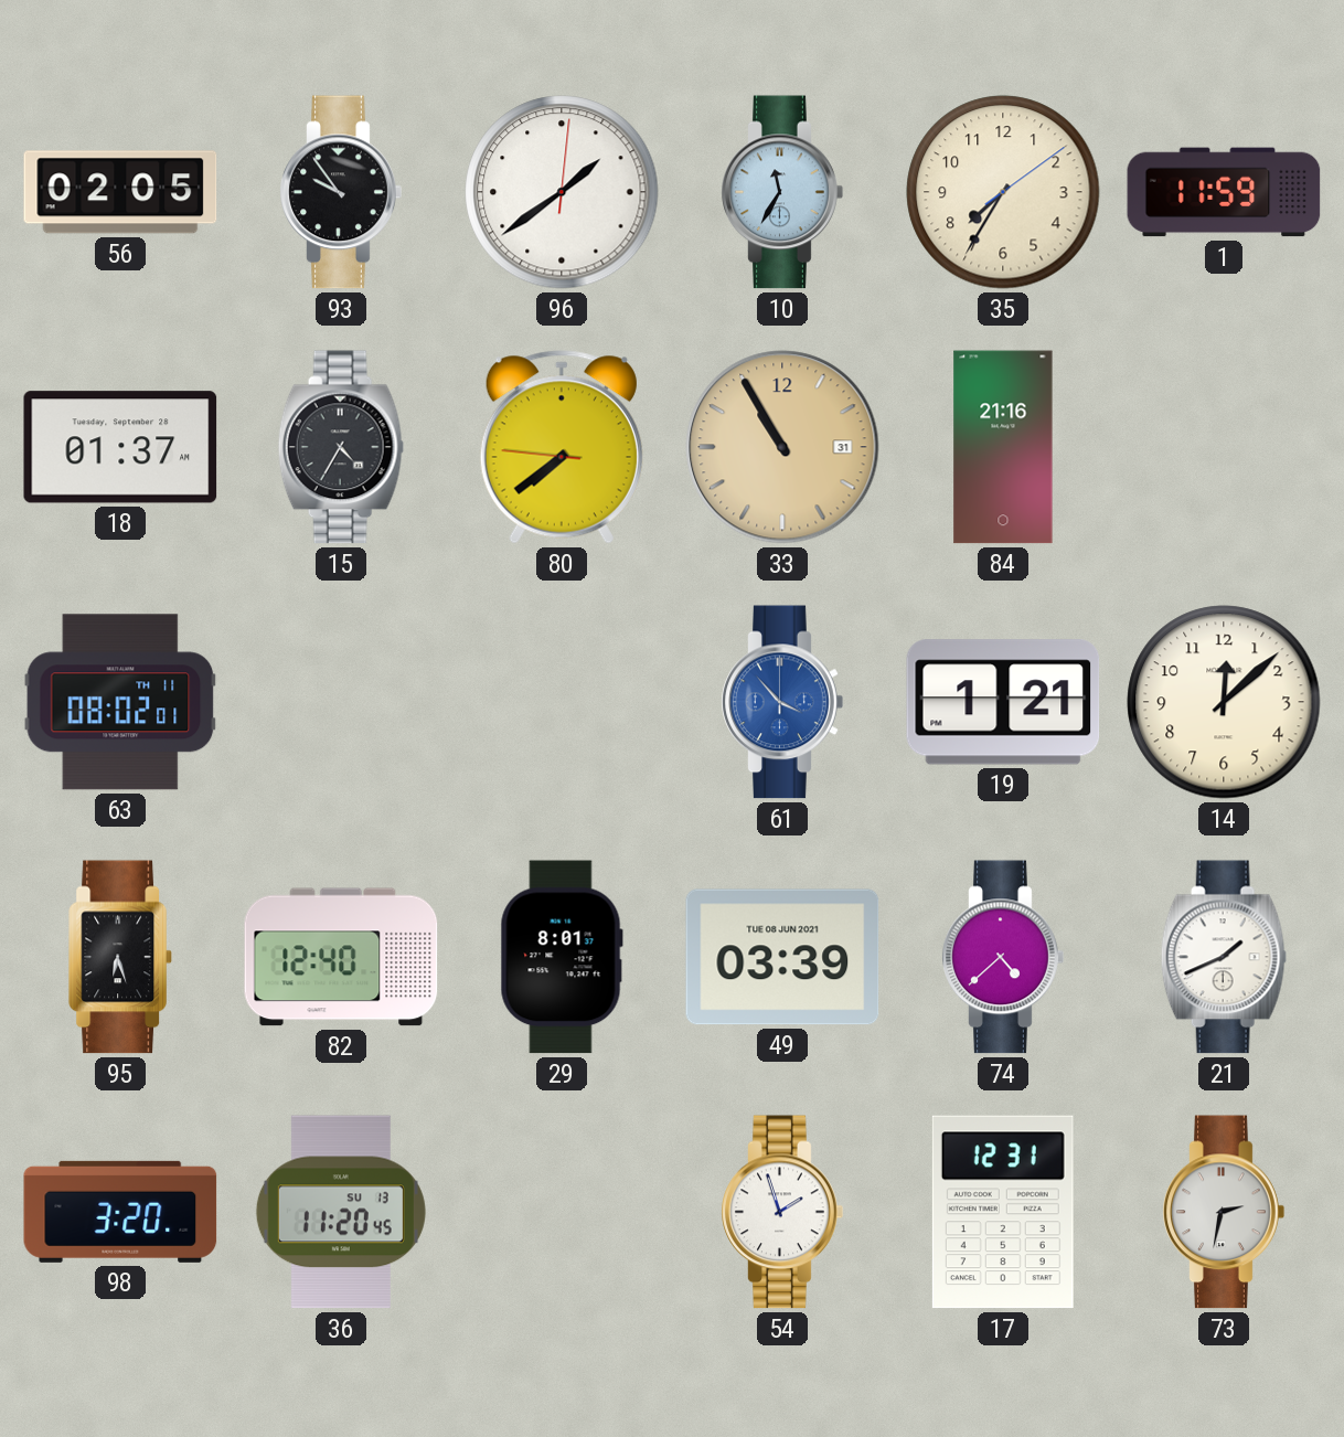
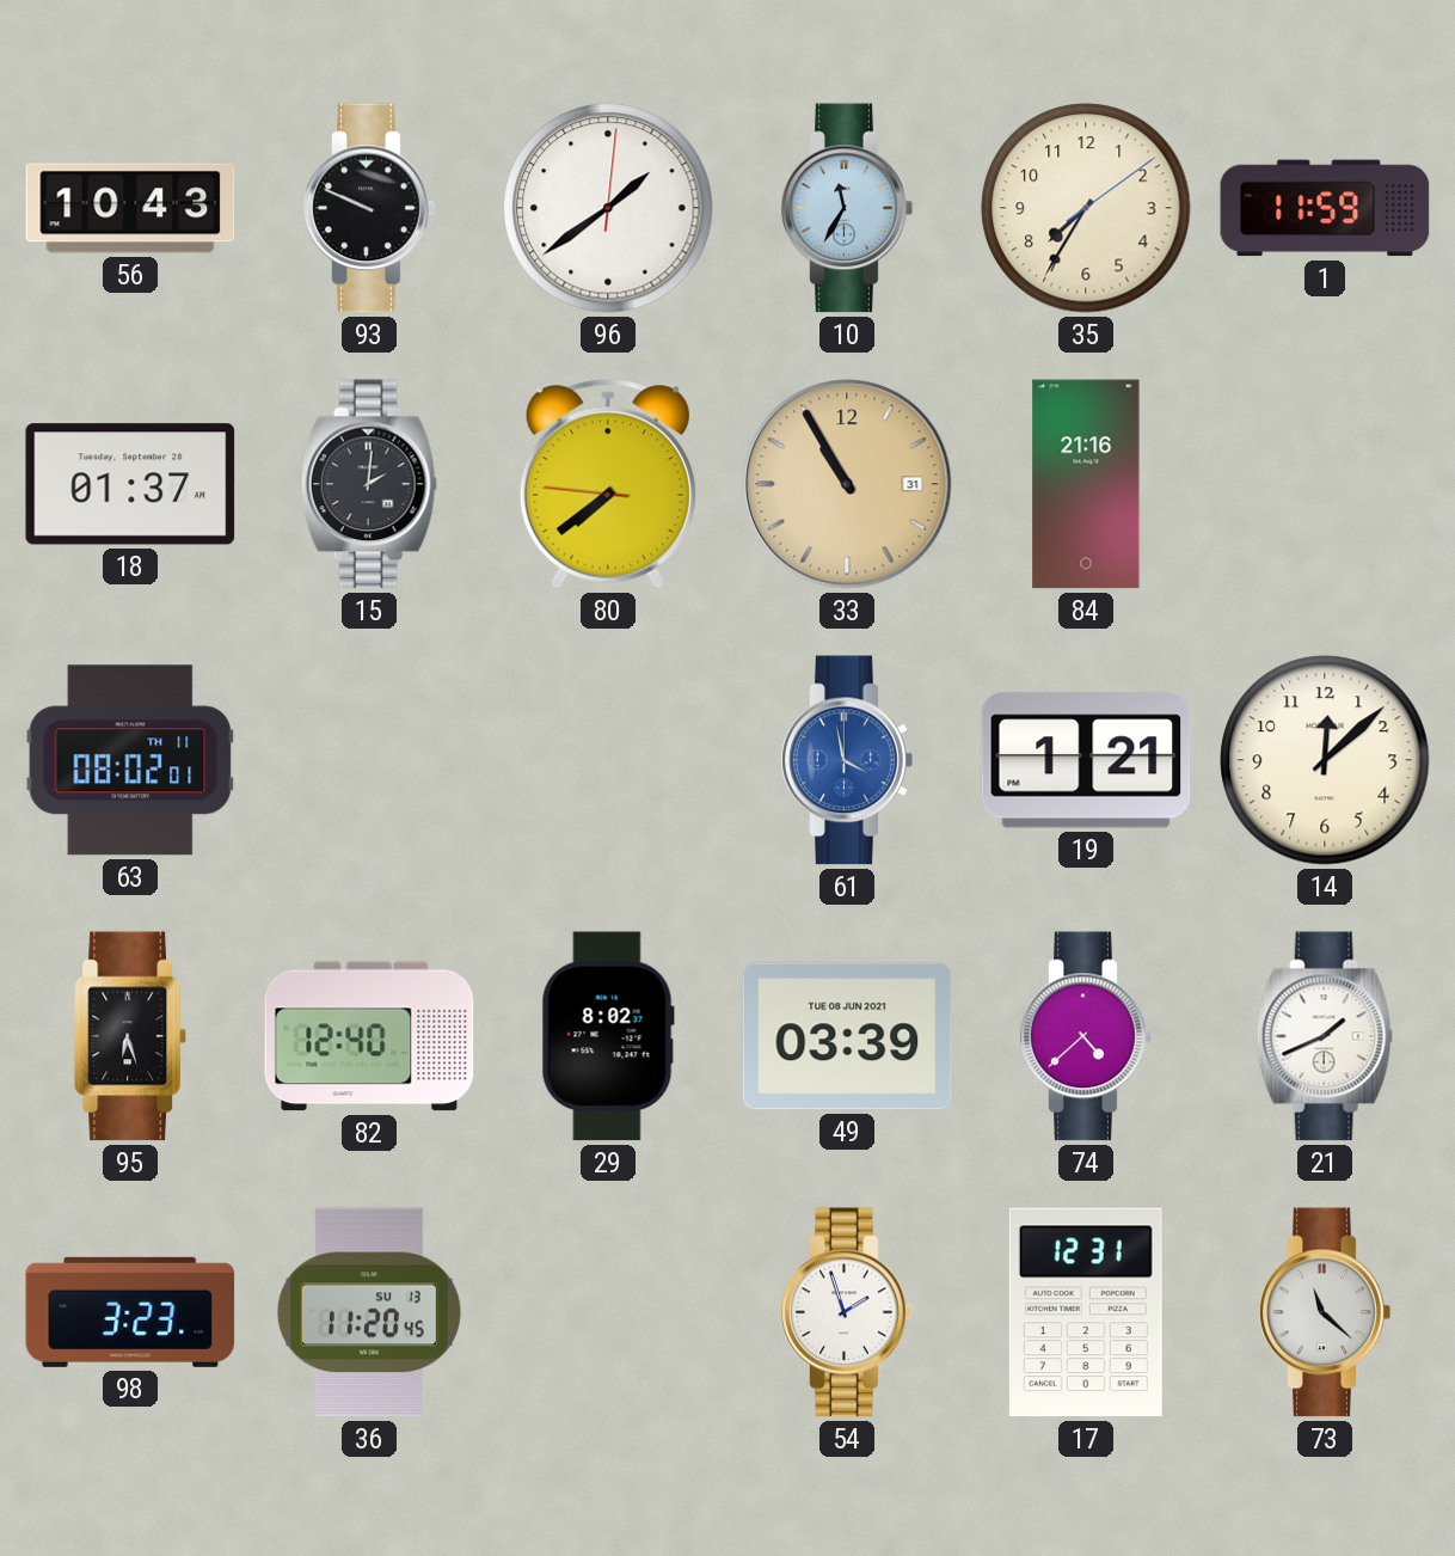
56: 02:05 -> 10:43 (130, 208)
93: 9:54 -> 9:49 (369, 208)
15: 4:35 -> 2:01 (369, 484)
61: 3:53 -> 3:58 (847, 760)
29: 8:01 -> 8:02 (608, 1036)
98: 3:20 -> 3:23 (130, 1312)
73: 2:32 -> 11:22 (1325, 1312)
